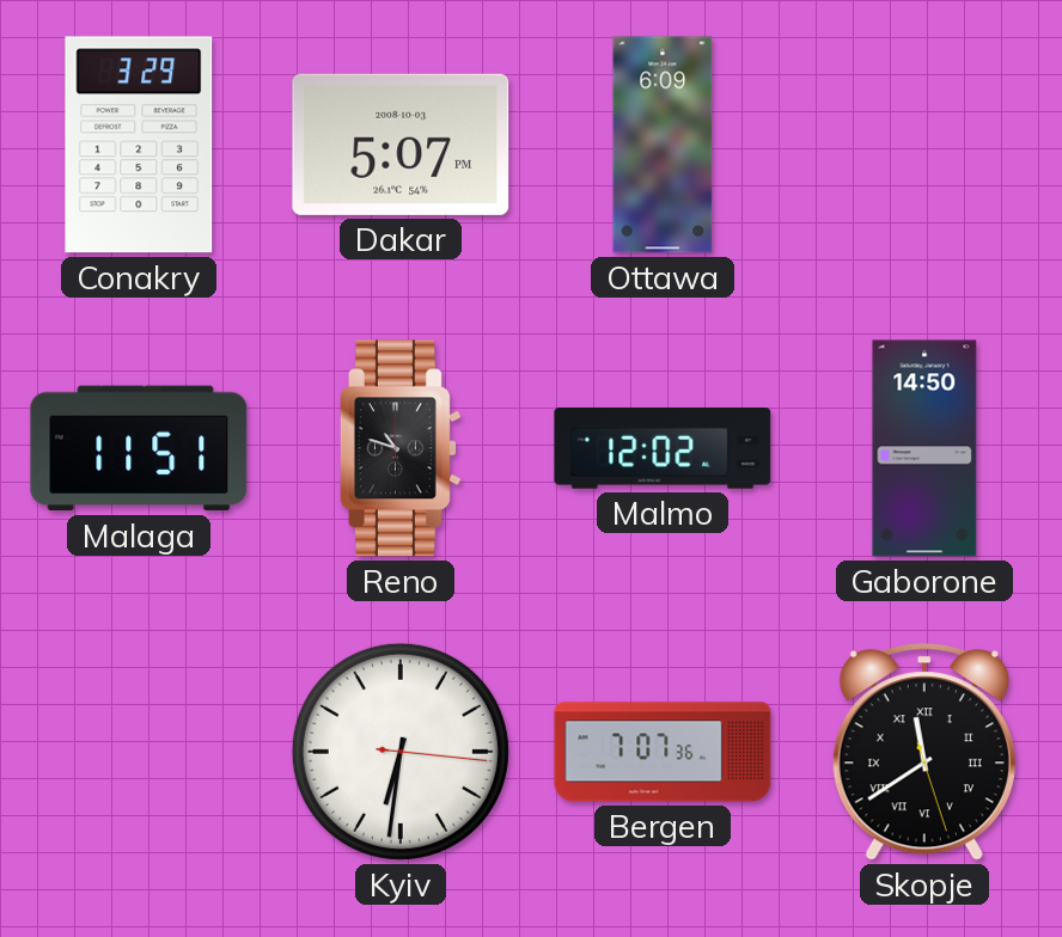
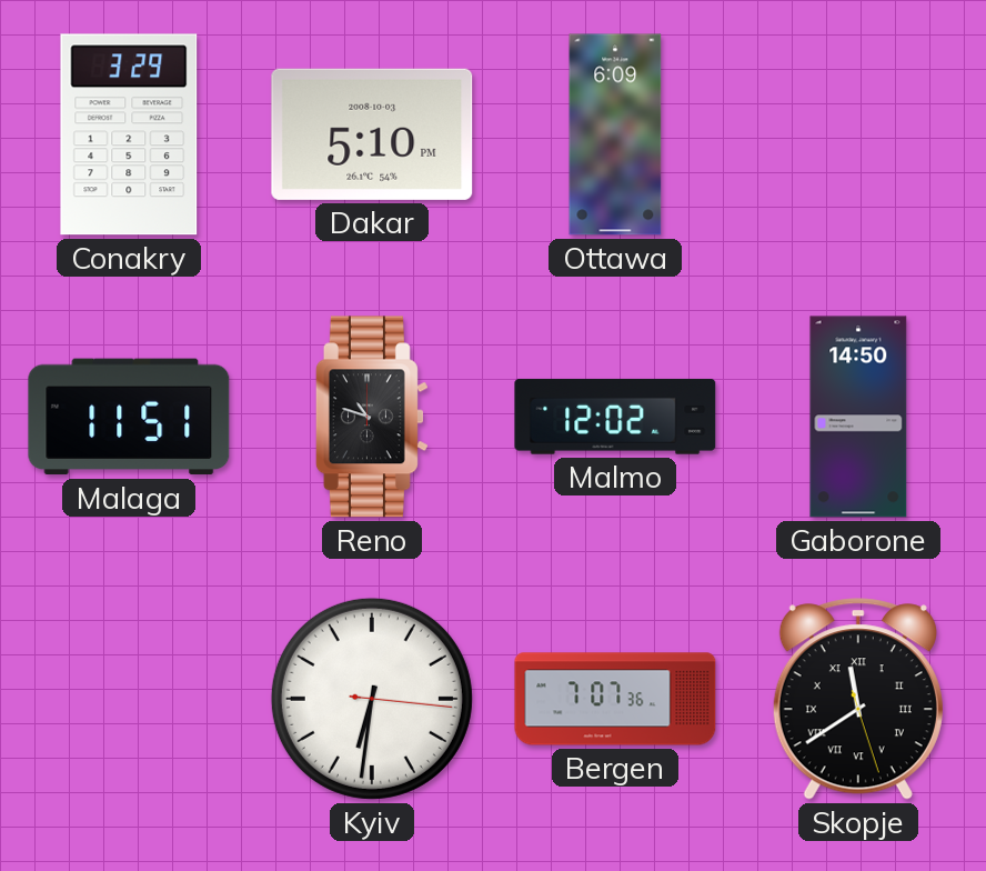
Dakar: 5:07 -> 5:10 (372, 134)
